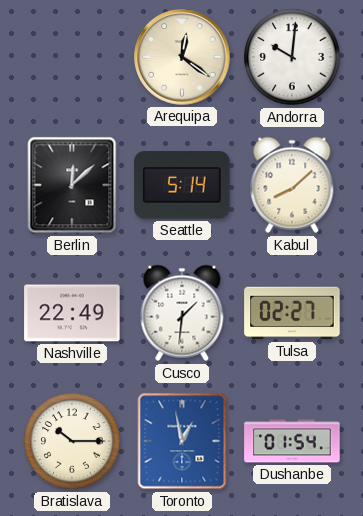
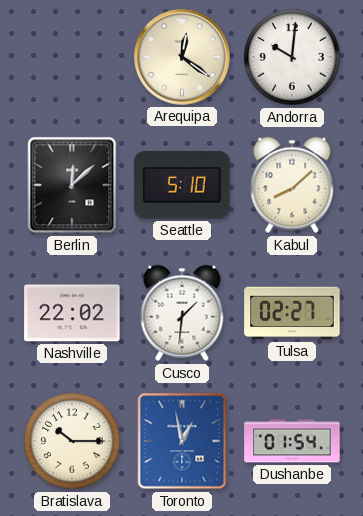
Seattle: 5:14 -> 5:10 (182, 185)
Nashville: 22:49 -> 22:02 (72, 313)
